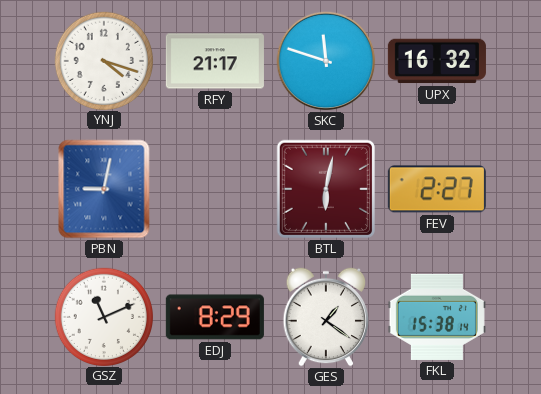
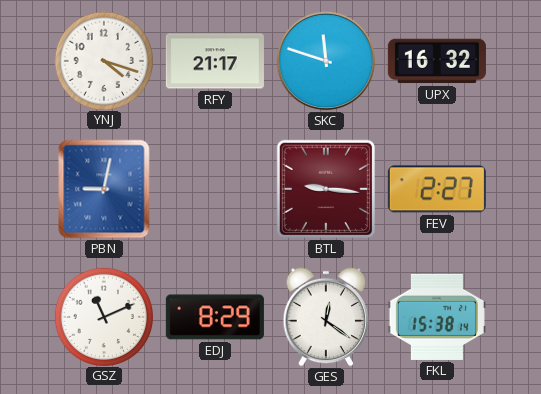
BTL: 6:02 -> 9:16 (326, 189)
GES: 1:21 -> 12:21 (326, 317)
